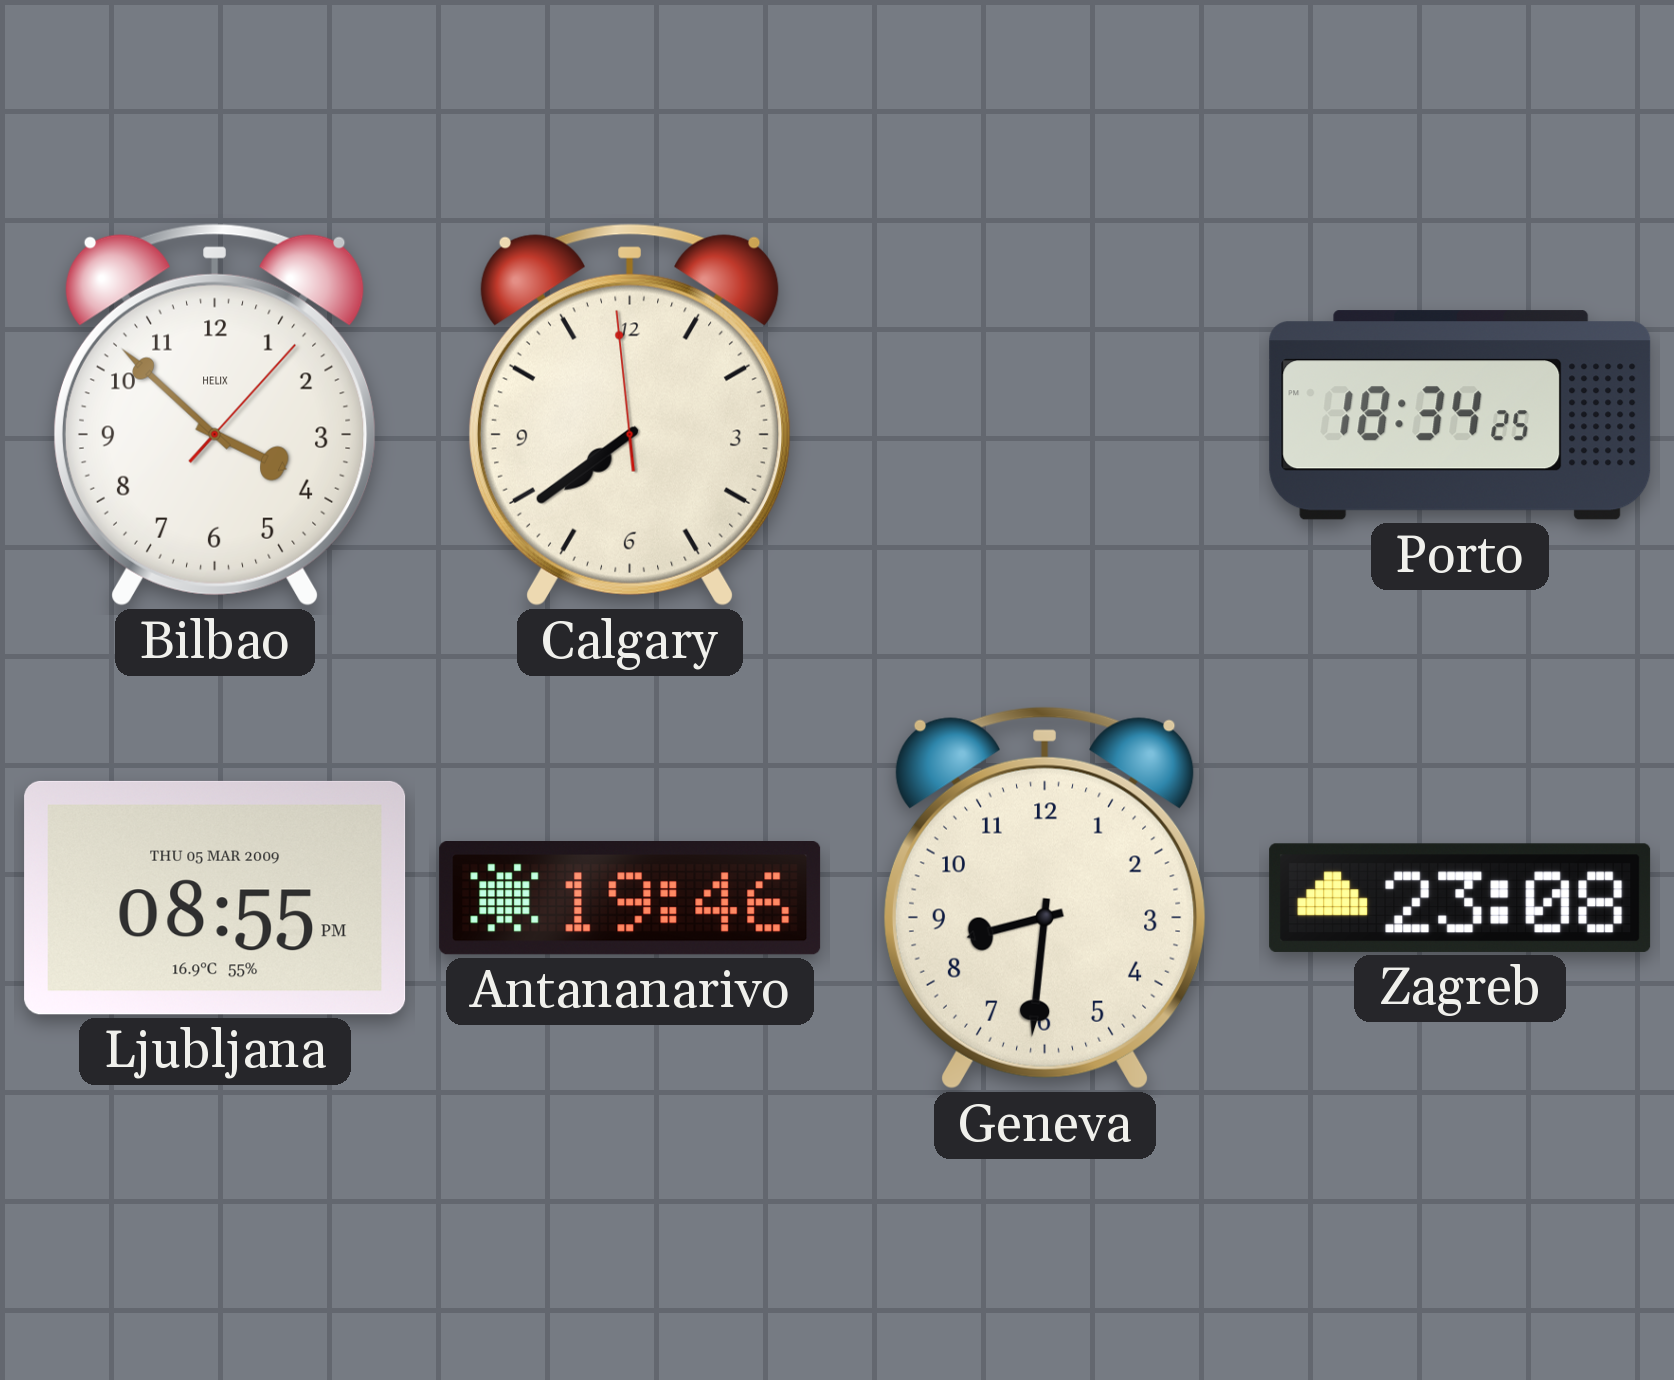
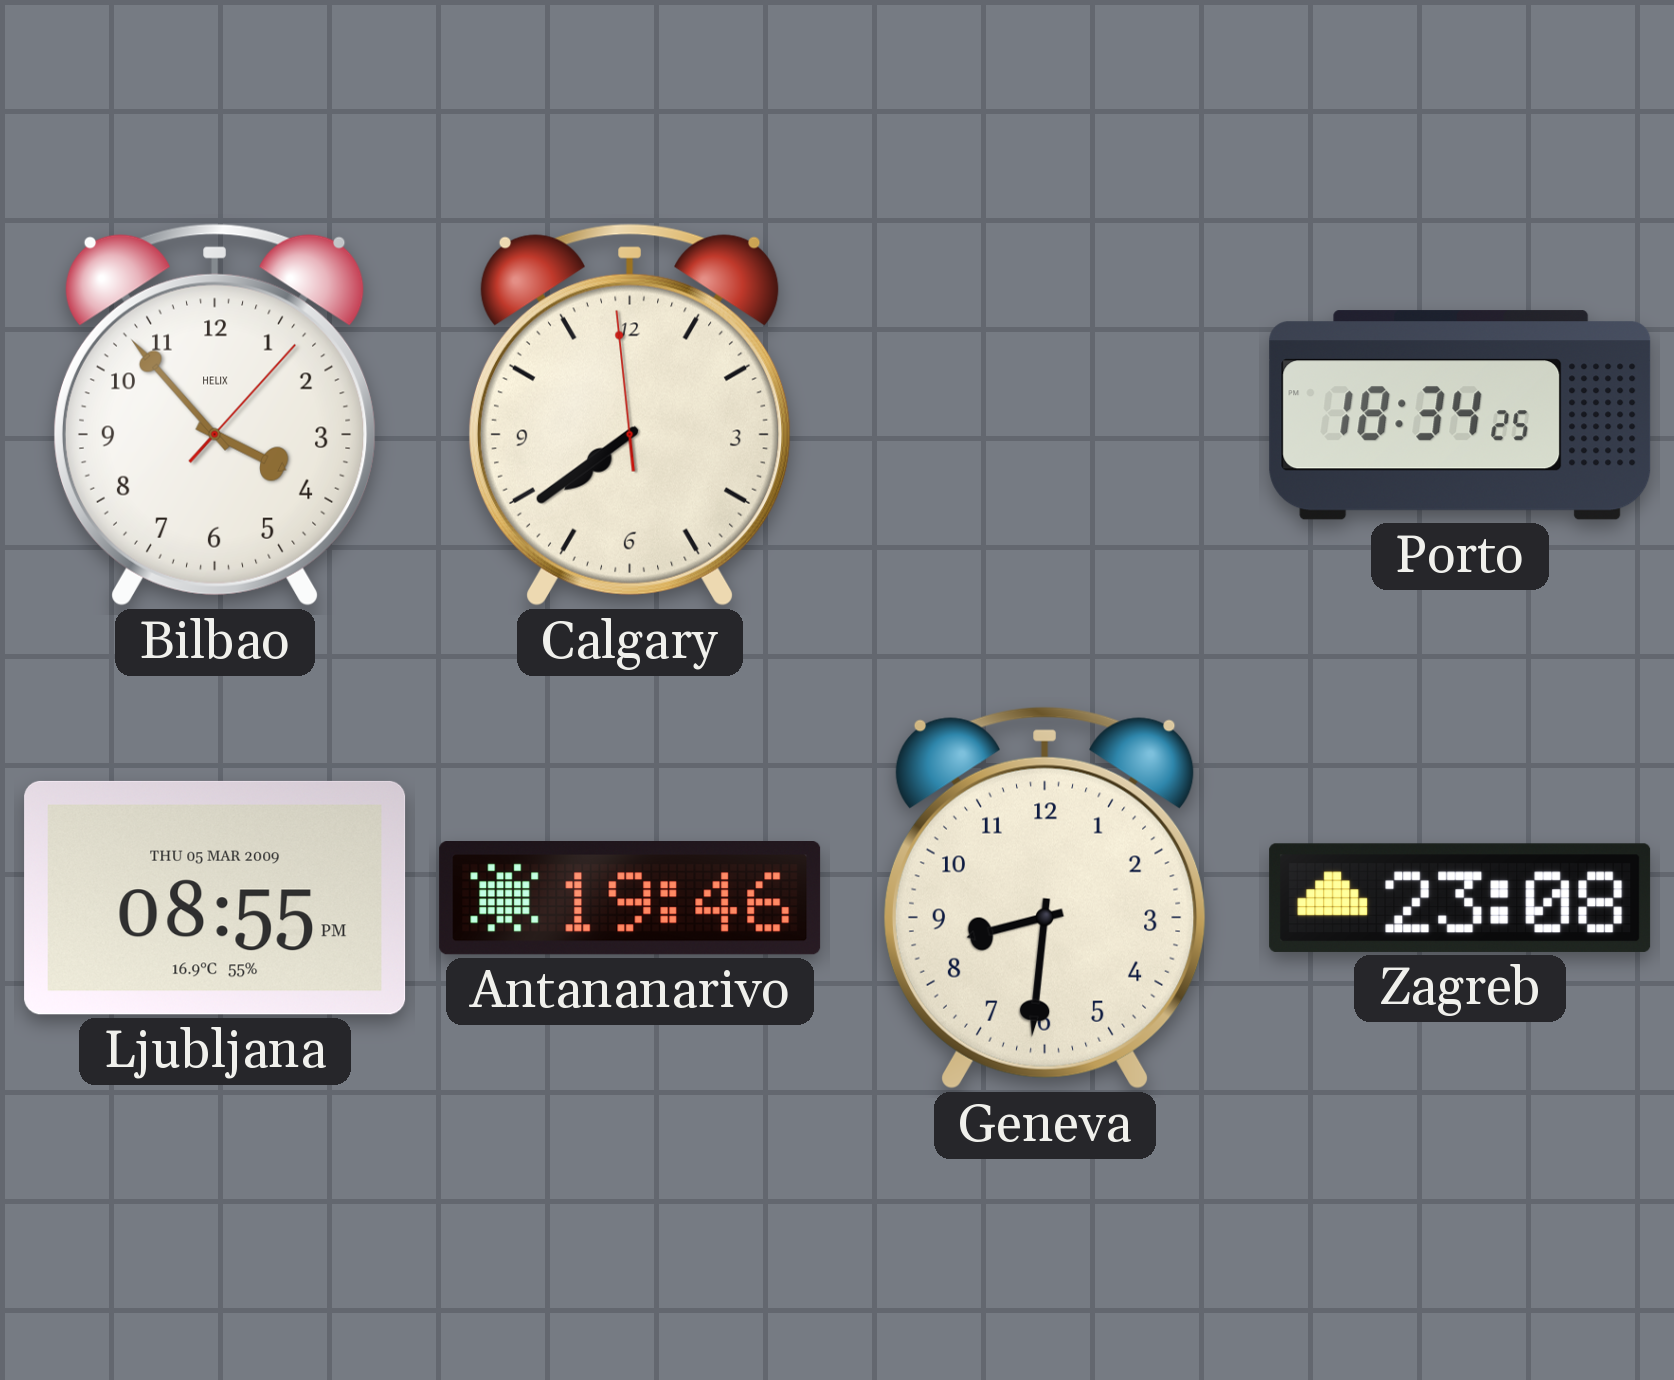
Bilbao: 3:52 -> 3:53 (215, 415)
